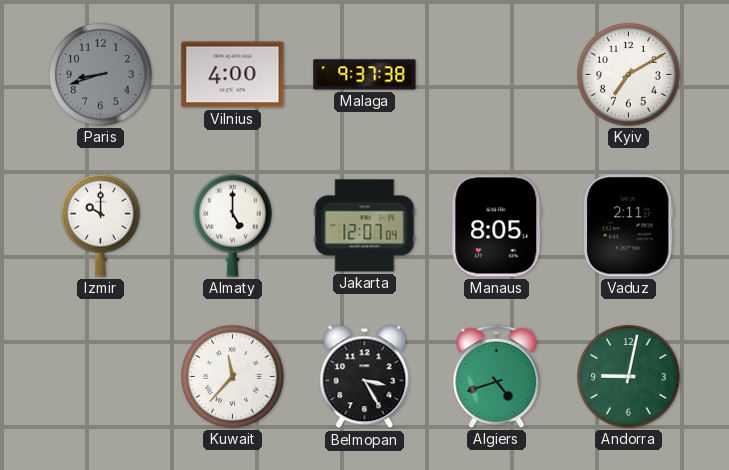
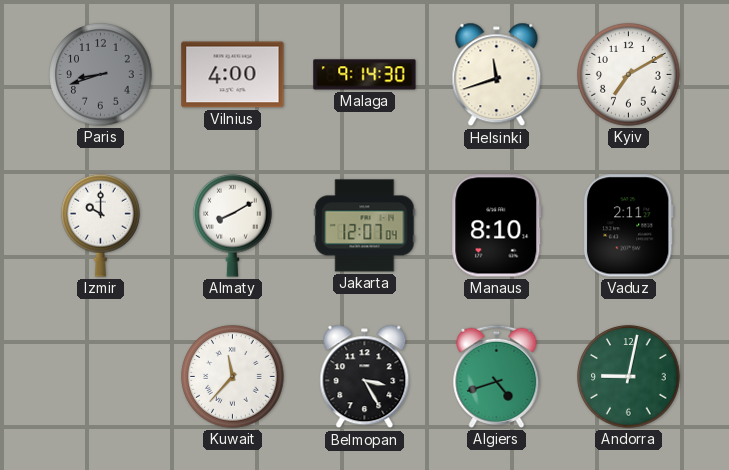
Malaga: 9:37 -> 9:14 (365, 75)
Helsinki: none -> 11:42 (497, 75)
Almaty: 5:00 -> 8:10 (233, 225)
Manaus: 8:05 -> 8:10 (497, 226)
